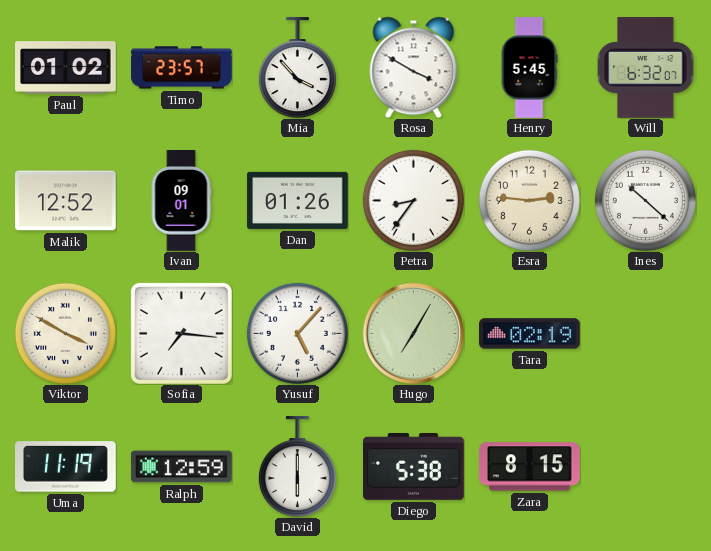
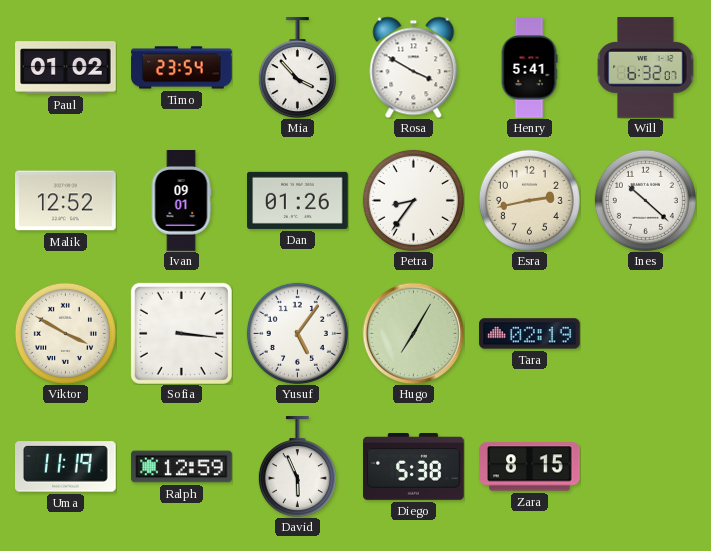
Timo: 23:57 -> 23:54 (182, 68)
Henry: 5:45 -> 5:41 (529, 68)
Esra: 2:46 -> 2:43 (529, 200)
Sofia: 7:16 -> 3:16 (181, 333)
Yusuf: 5:07 -> 5:06 (297, 333)
David: 6:00 -> 5:56 (297, 467)
